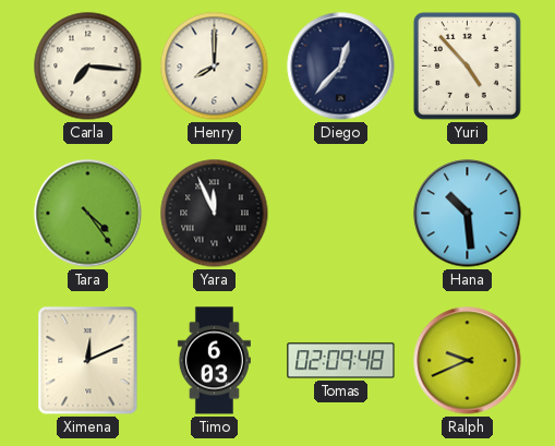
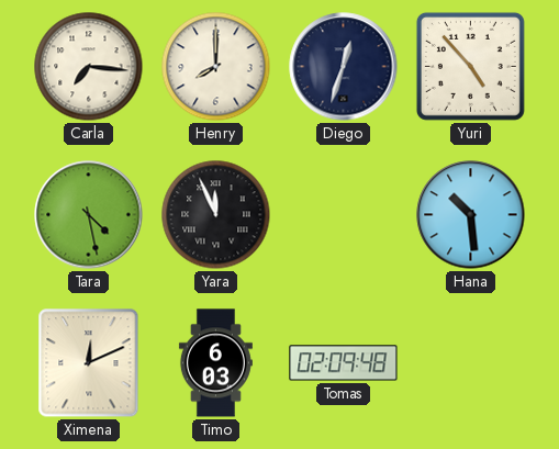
Diego: 12:37 -> 12:33 (344, 67)
Tara: 4:24 -> 4:28 (89, 215)
Ralph: 9:41 -> none (468, 361)
